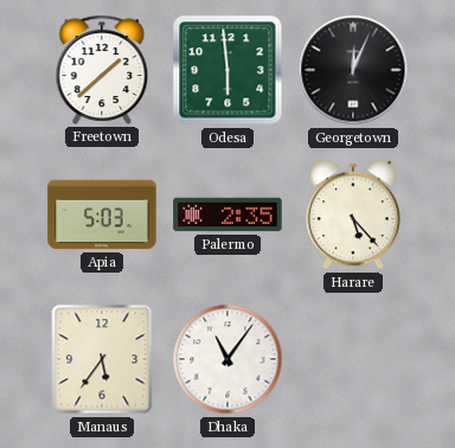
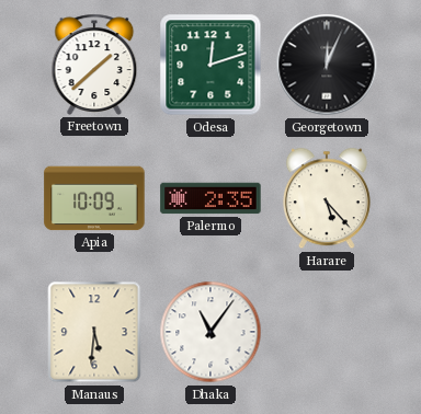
Odesa: 5:59 -> 12:12 (210, 65)
Apia: 5:03 -> 10:09 (94, 198)
Manaus: 5:36 -> 5:31 (94, 332)
